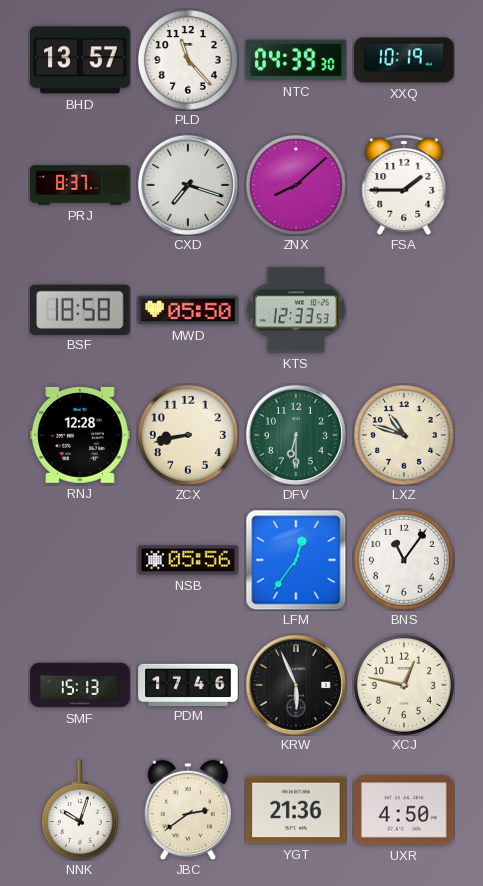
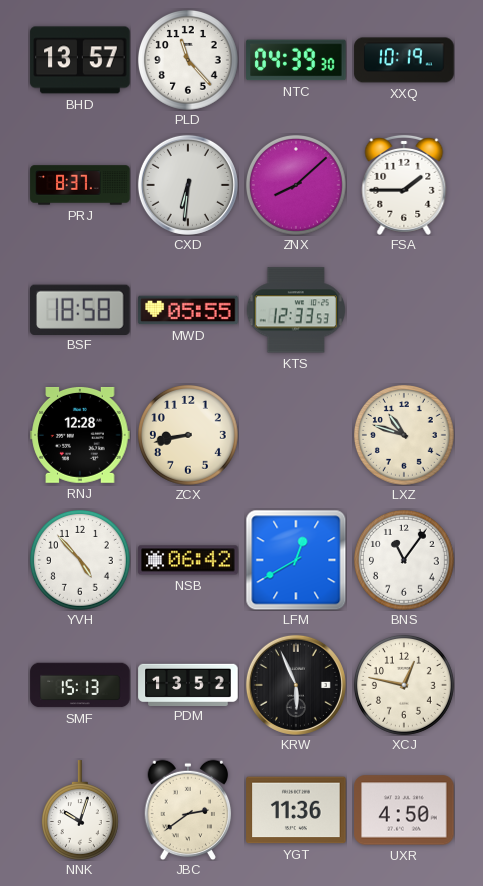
CXD: 7:18 -> 6:31 (188, 185)
MWD: 05:50 -> 05:55 (188, 310)
DFV: 6:30 -> none (296, 435)
YVH: none -> 4:53 (80, 560)
NSB: 05:56 -> 06:42 (188, 560)
LFM: 12:36 -> 12:40 (296, 560)
PDM: 17:46 -> 13:52 (188, 684)
YGT: 21:36 -> 11:36 (296, 810)
